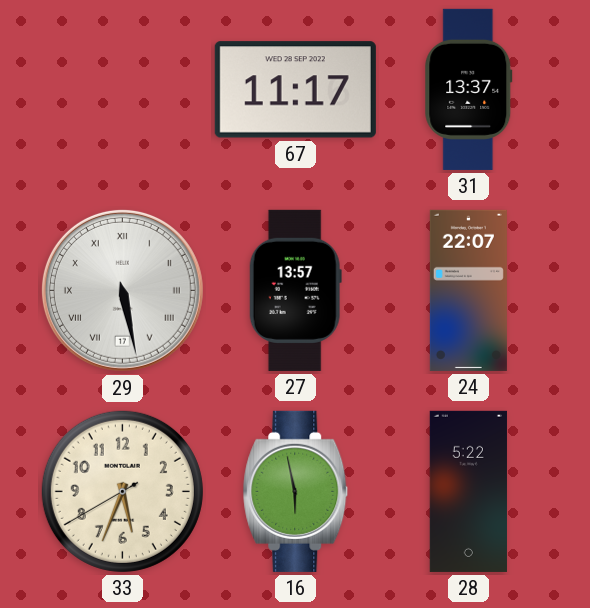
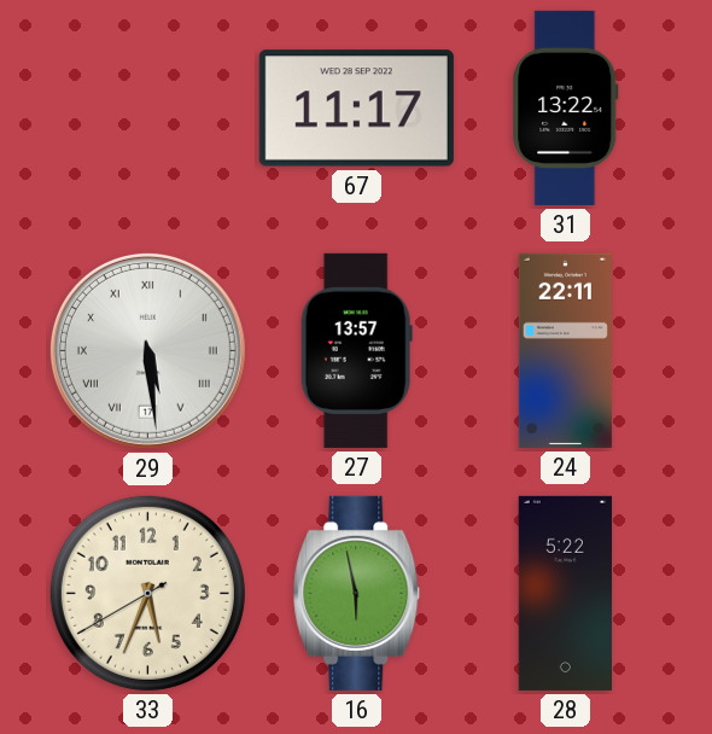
31: 13:37 -> 13:22 (566, 107)
29: 5:28 -> 5:29 (147, 350)
24: 22:07 -> 22:11 (565, 350)
